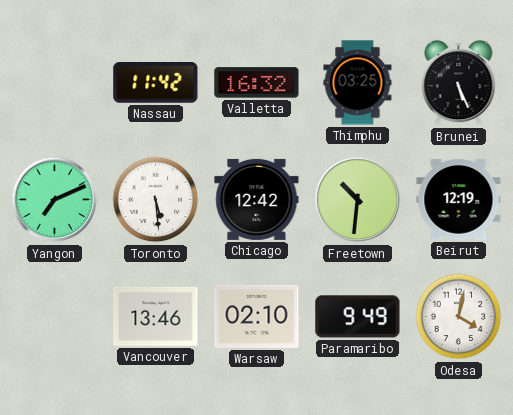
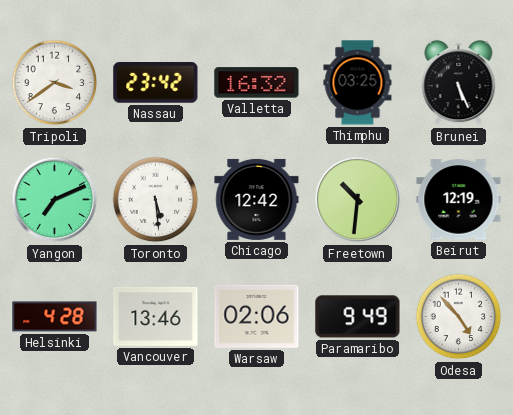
Tripoli: none -> 3:39 (55, 83)
Nassau: 11:42 -> 23:42 (156, 83)
Helsinki: none -> 4:28 (55, 317)
Warsaw: 02:10 -> 02:06 (257, 316)
Odesa: 4:02 -> 4:53 (459, 317)
